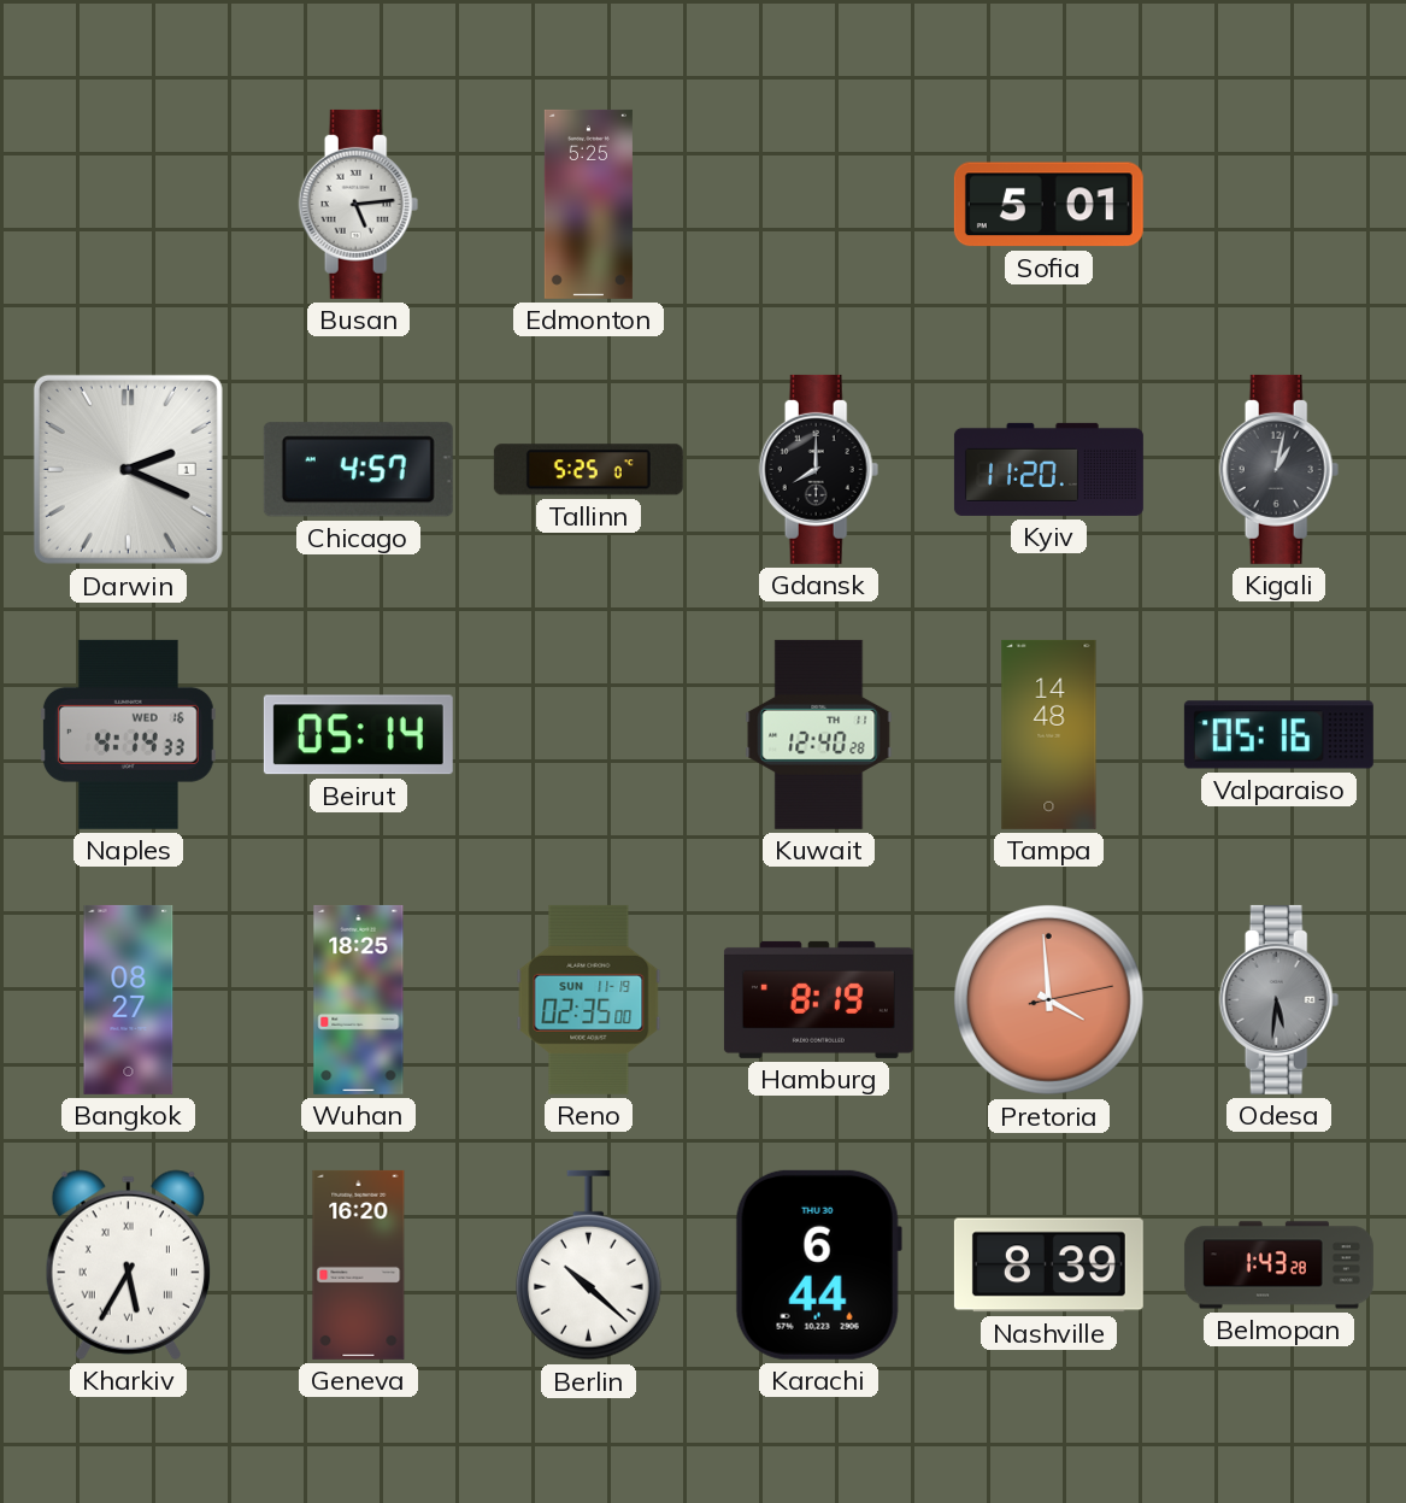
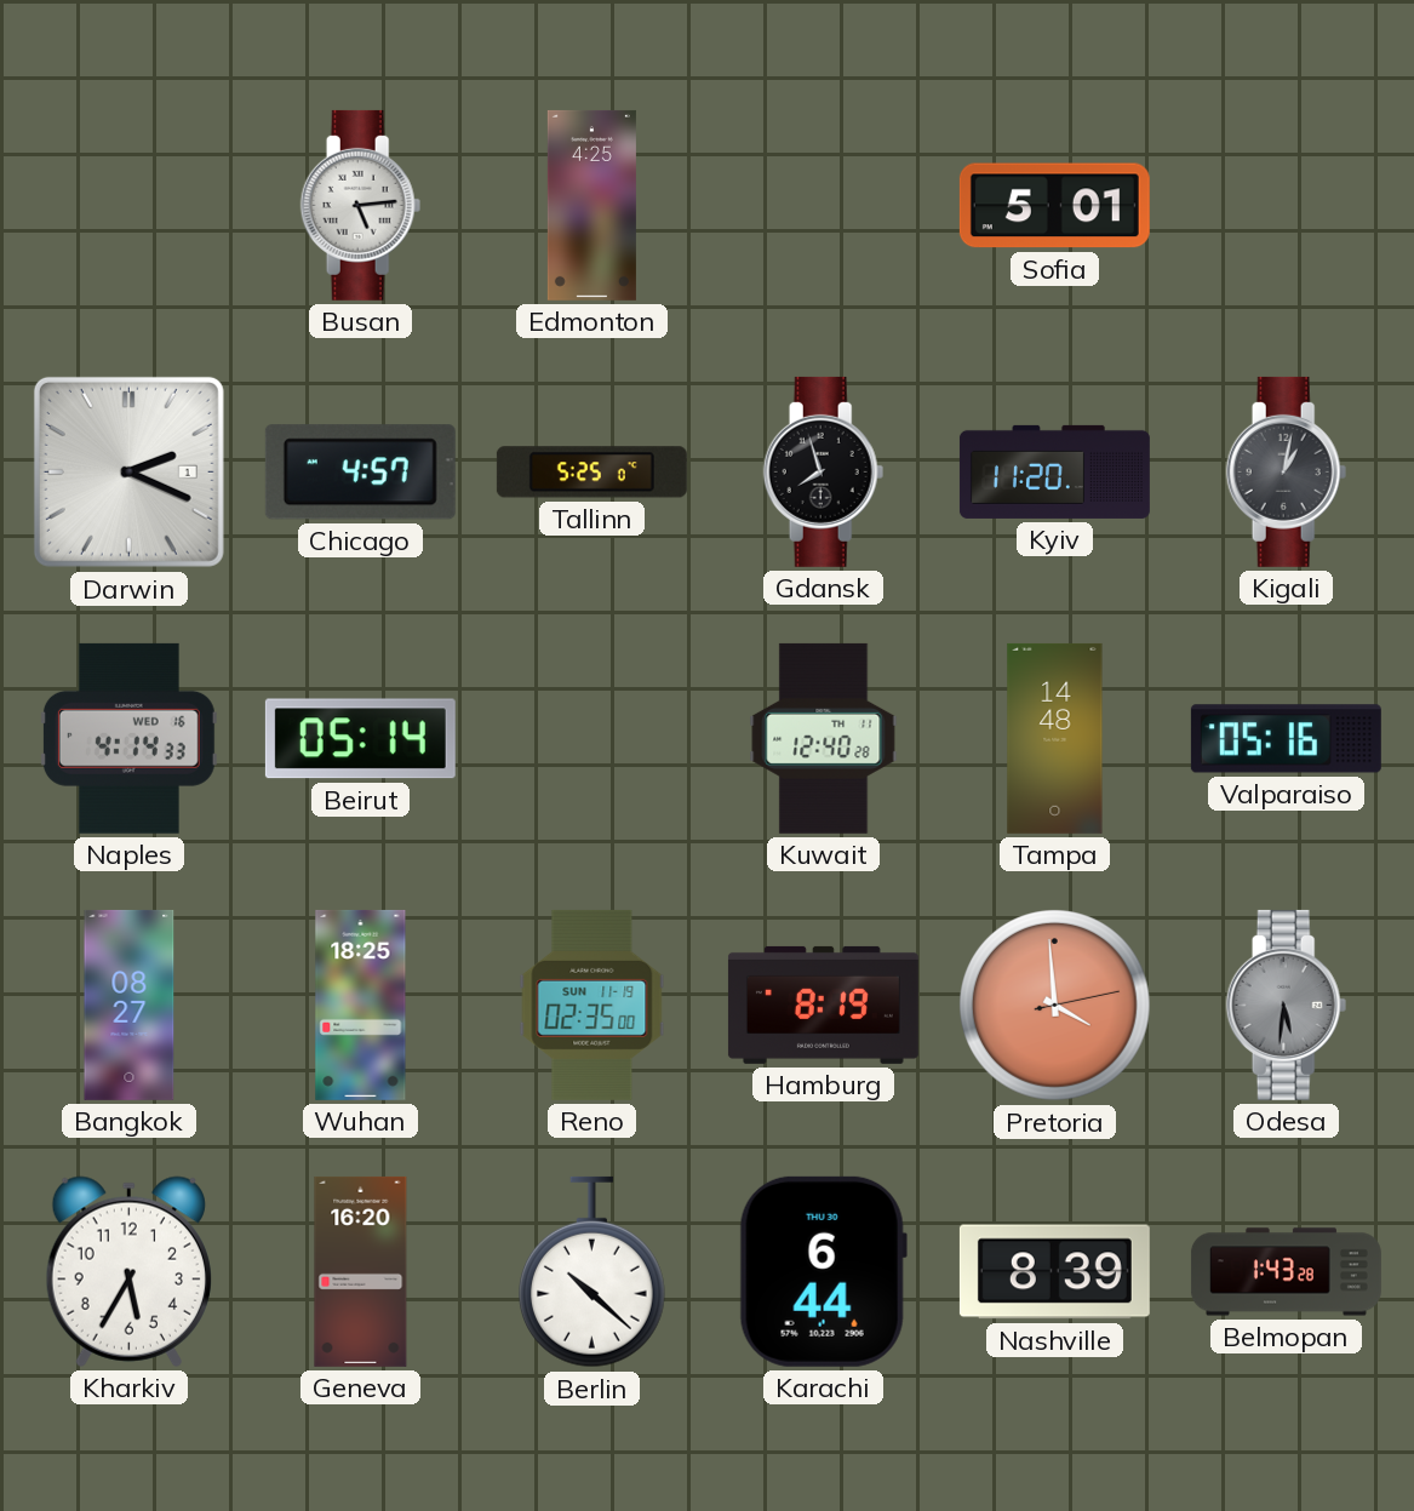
Edmonton: 5:25 -> 4:25 (591, 205)
Gdansk: 8:00 -> 7:57 (824, 471)
Kharkiv numerals: Roman -> Arabic (128, 1271)
